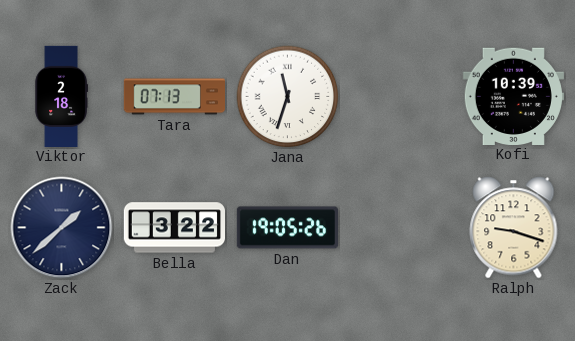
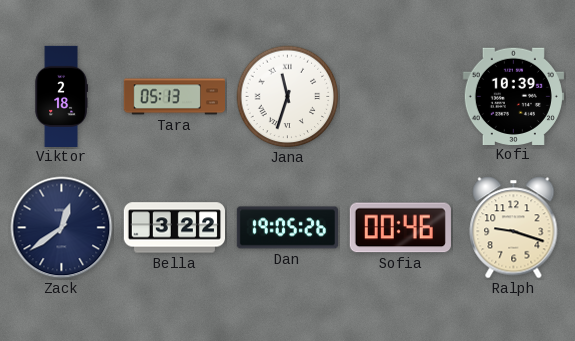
Tara: 07:13 -> 05:13 (174, 97)
Zack: 1:38 -> 12:39 (62, 228)
Sofia: none -> 00:46 (400, 228)
